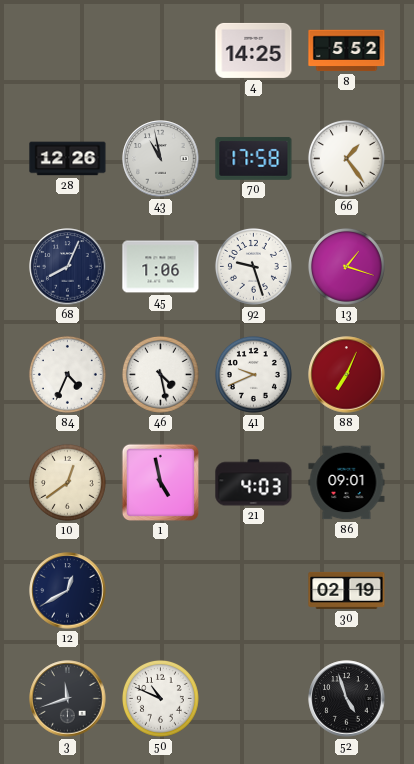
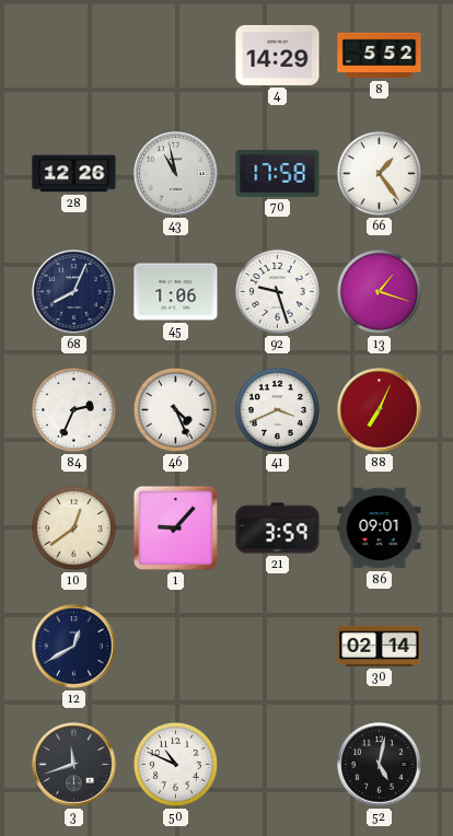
4: 14:25 -> 14:29 (278, 55)
84: 4:34 -> 2:34 (73, 409)
46: 4:28 -> 4:26 (175, 409)
41: 9:41 -> 3:41 (277, 409)
1: 4:58 -> 9:07 (175, 527)
21: 4:03 -> 3:59 (278, 529)
30: 02:19 -> 02:14 (380, 646)
52: 4:57 -> 5:02 (380, 765)
